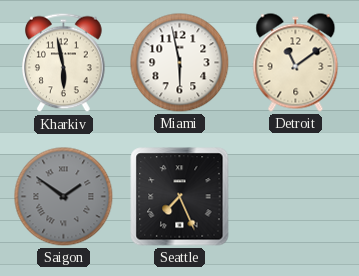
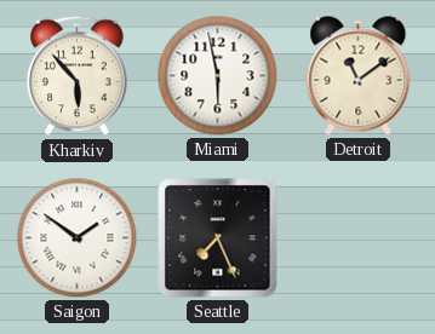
Kharkiv: 5:58 -> 5:53 (78, 76)
Saigon dial: grey -> white (78, 238)
